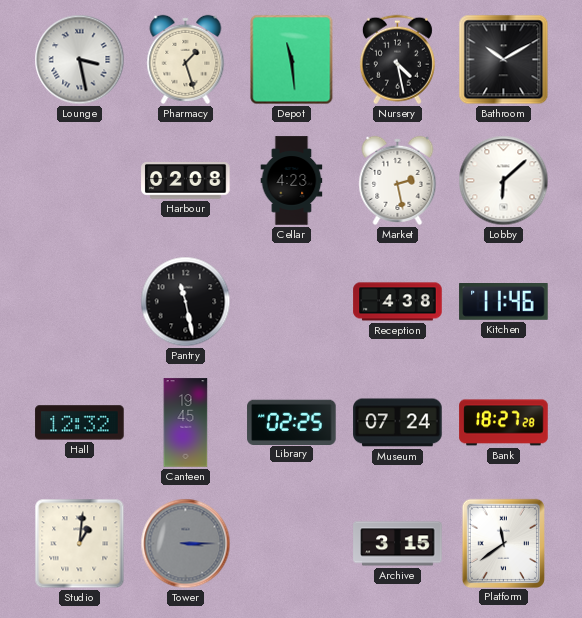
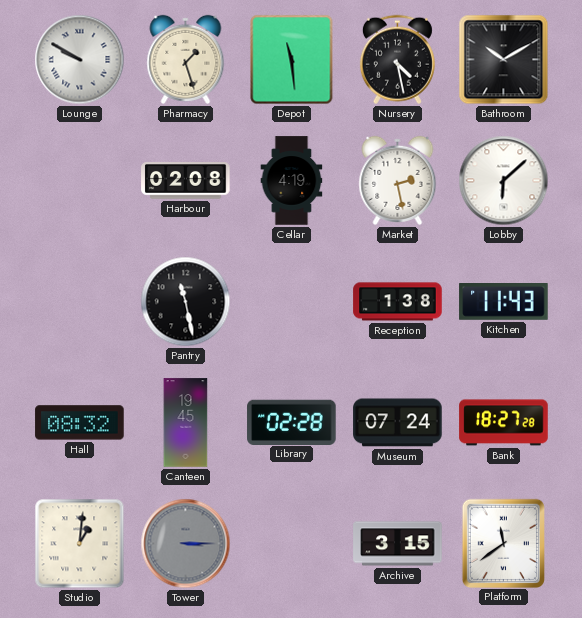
Lounge: 3:28 -> 9:50 (80, 60)
Cellar: 4:23 -> 4:19 (292, 181)
Reception: 4:38 -> 1:38 (398, 302)
Kitchen: 11:46 -> 11:43 (504, 302)
Hall: 12:32 -> 08:32 (80, 423)
Library: 02:25 -> 02:28 (292, 422)
